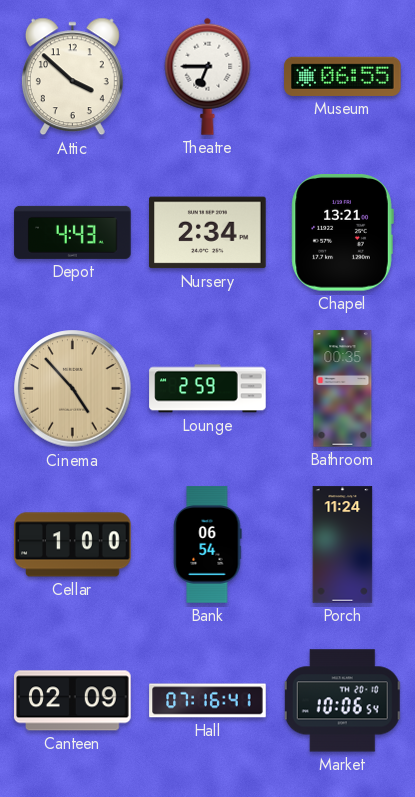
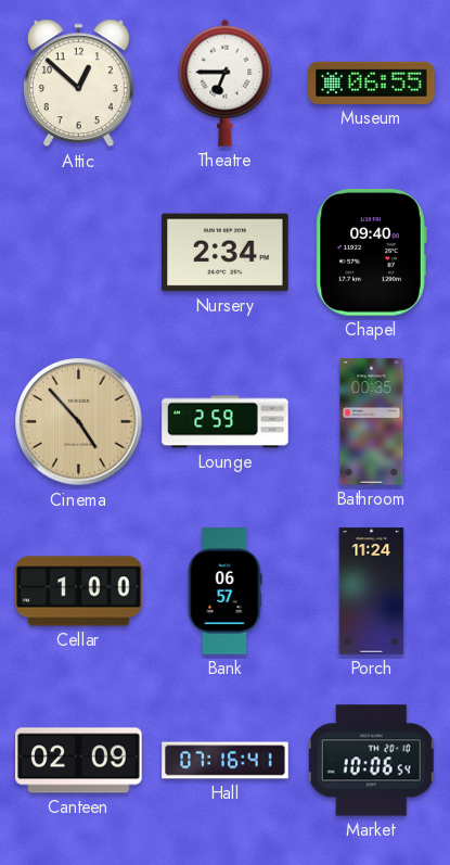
Attic: 3:52 -> 12:52 (78, 84)
Depot: 4:43 -> none (73, 232)
Chapel: 13:21 -> 09:40 (371, 253)
Bank: 06:54 -> 06:57 (226, 591)
